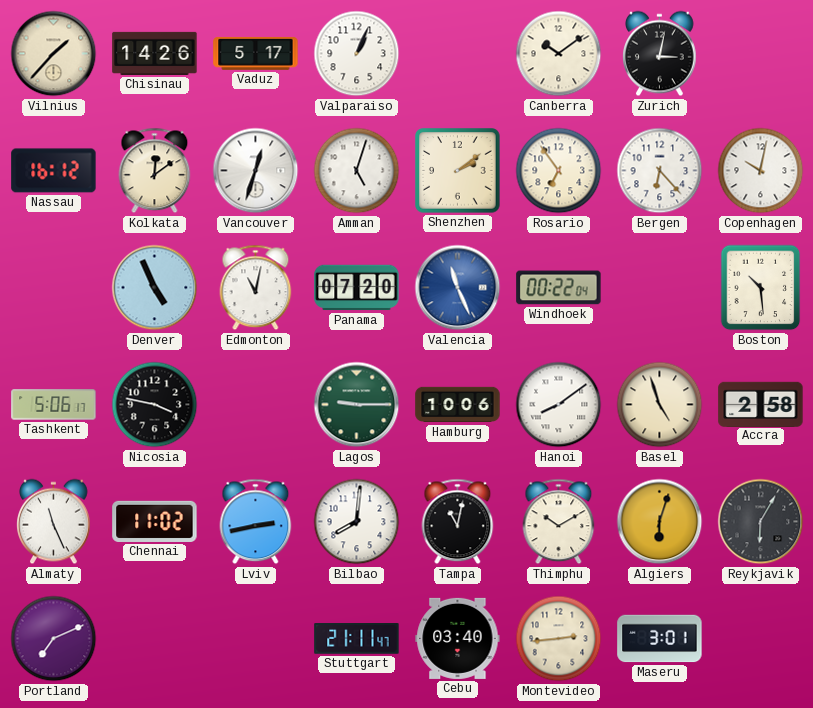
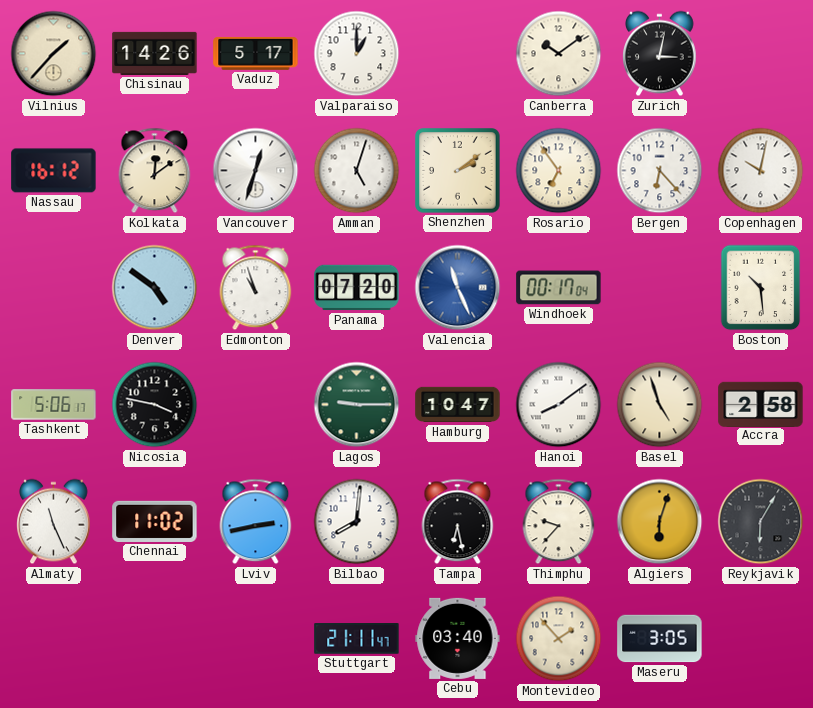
Valparaiso: 1:04 -> 1:00 (357, 54)
Denver: 4:56 -> 4:51 (155, 288)
Edmonton: 11:02 -> 10:57 (256, 288)
Windhoek: 00:22 -> 00:17 (559, 288)
Hamburg: 10:06 -> 10:47 (458, 405)
Tampa: 11:02 -> 6:28 (458, 522)
Thimphu: 10:10 -> 9:37 (559, 522)
Portland: 7:11 -> none (54, 639)
Montevideo: 2:44 -> 1:53 (559, 639)
Maseru: 3:01 -> 3:05 (660, 639)
